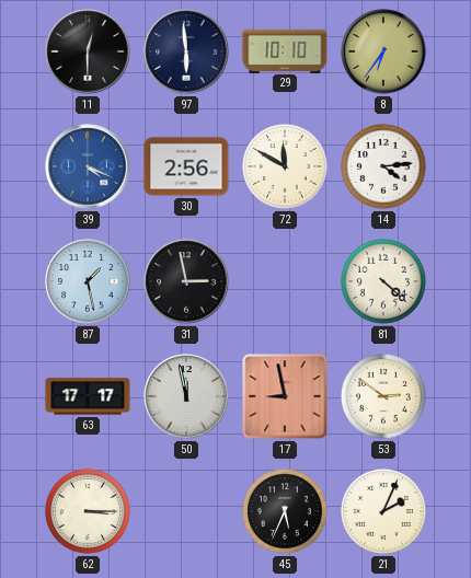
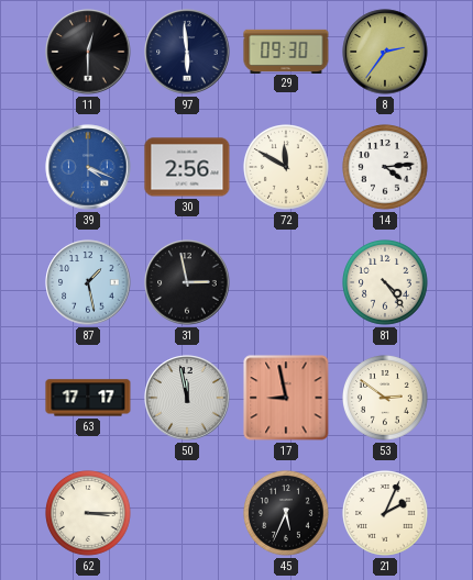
29: 10:10 -> 09:30 (286, 51)
8: 6:36 -> 2:36 (385, 52)
81: 4:22 -> 4:24 (386, 283)
